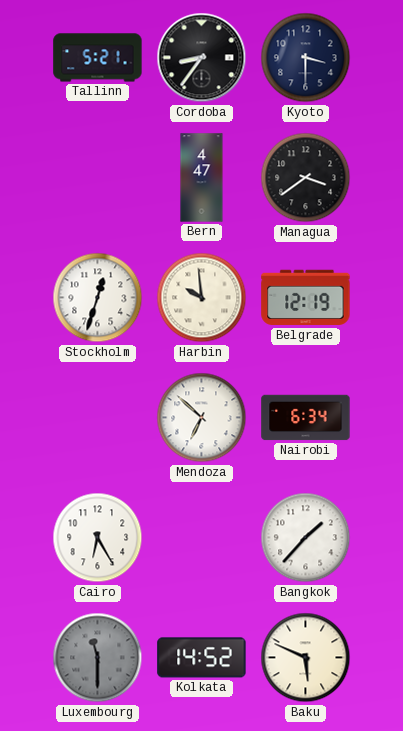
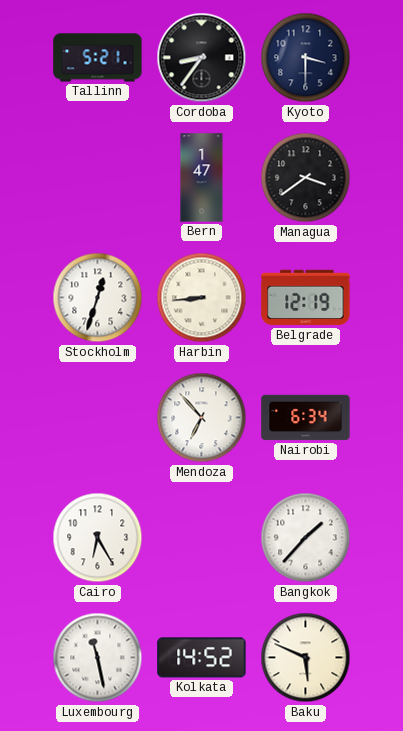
Bern: 4:47 -> 1:47 (202, 178)
Harbin: 9:59 -> 8:44 (202, 298)
Mendoza: 6:52 -> 6:53 (202, 418)
Luxembourg: 11:30 -> 11:28 (98, 658)
Luxembourg dial: grey -> white (98, 658)
